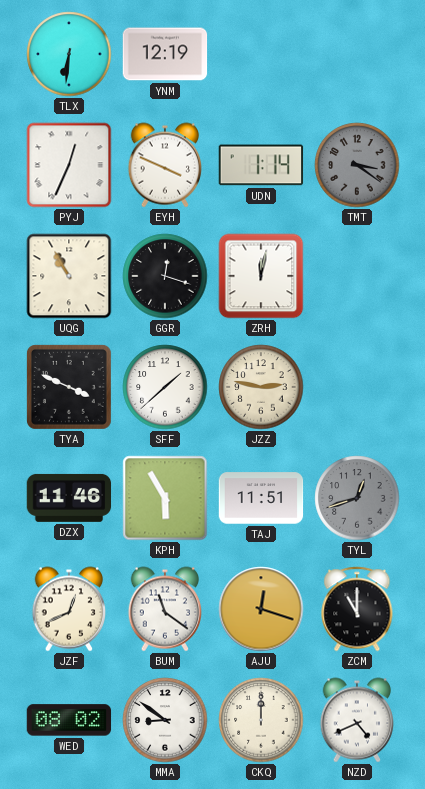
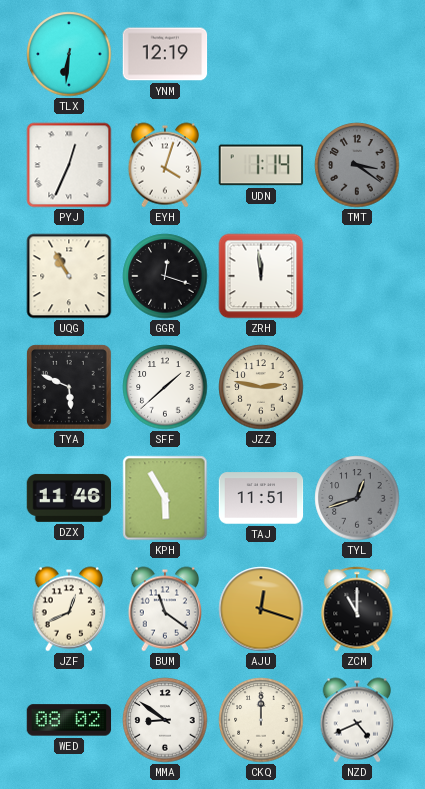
EYH: 3:49 -> 4:03 (165, 165)
ZRH: 12:02 -> 11:59 (261, 276)
TYA: 3:49 -> 5:49 (69, 387)
